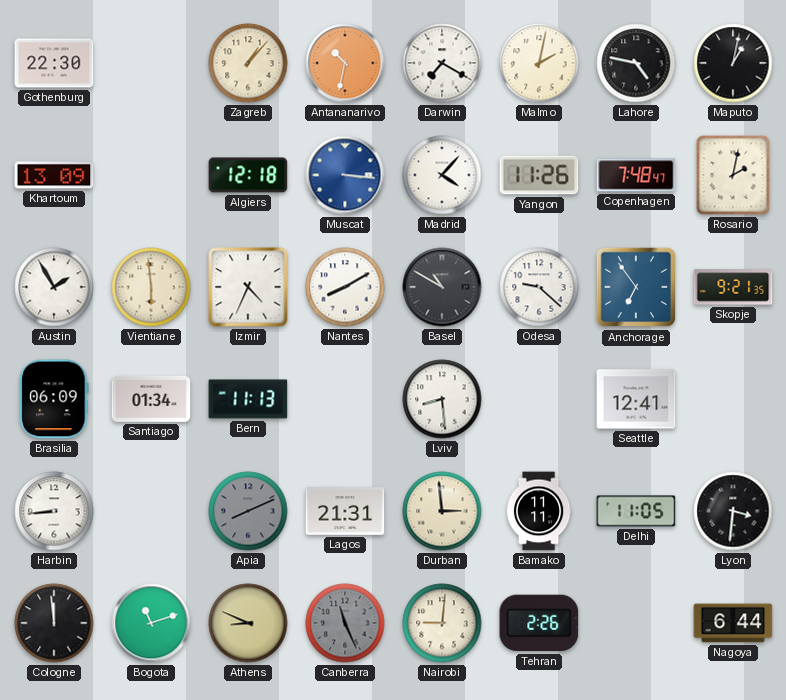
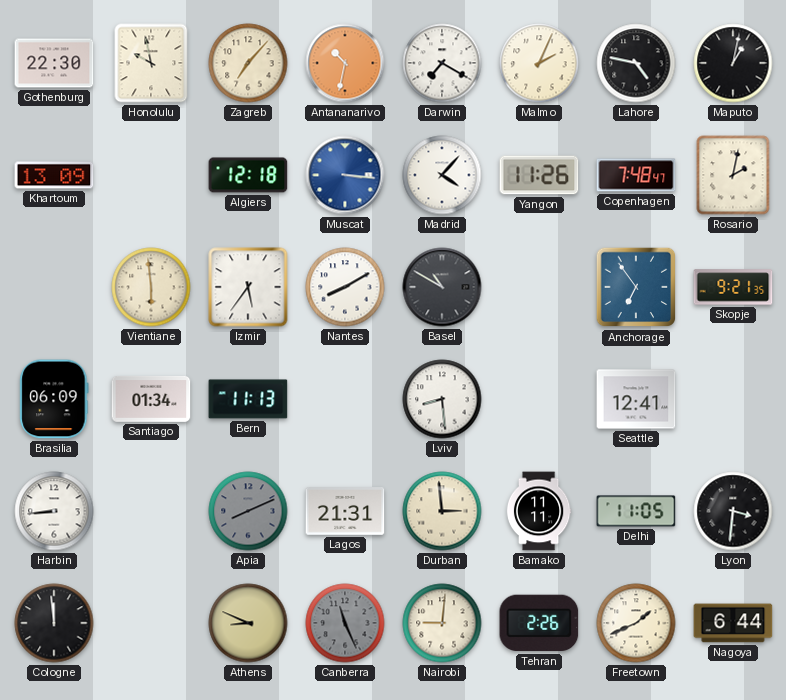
Honolulu: none -> 9:58 (151, 63)
Zagreb: 1:07 -> 7:07 (248, 63)
Malmo: 2:02 -> 2:04 (539, 63)
Austin: 1:55 -> none (54, 287)
Izmir: 4:34 -> 5:36 (248, 287)
Odesa: 9:22 -> none (539, 287)
Bogota: 11:12 -> none (151, 623)
Freetown: none -> 1:41 (636, 623)
